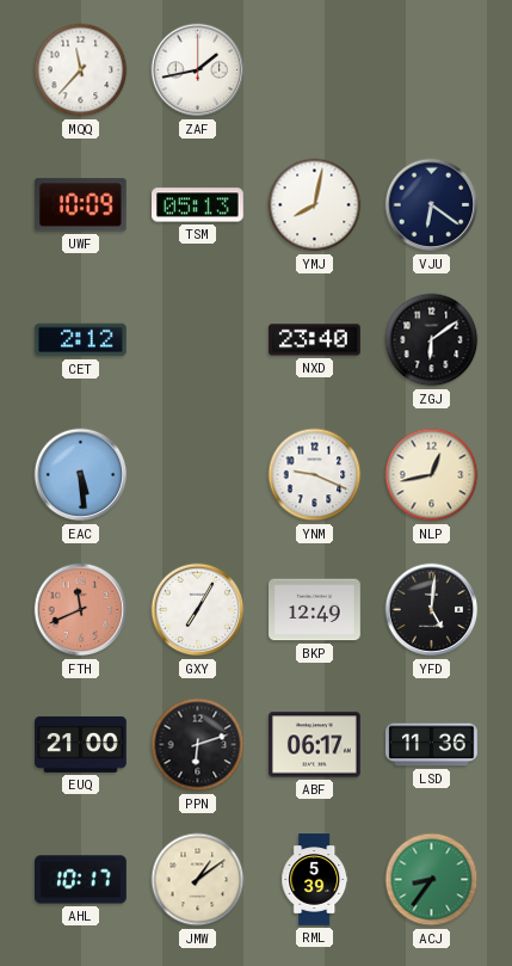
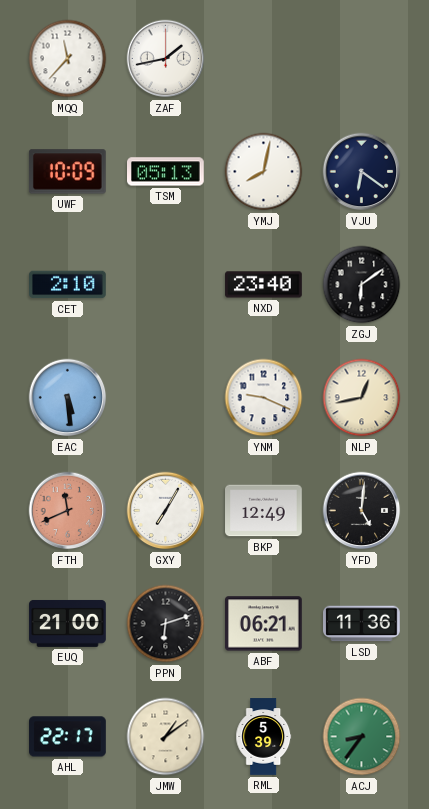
CET: 2:12 -> 2:10 (68, 285)
ABF: 06:17 -> 06:21 (264, 624)
AHL: 10:17 -> 22:17 (68, 737)
